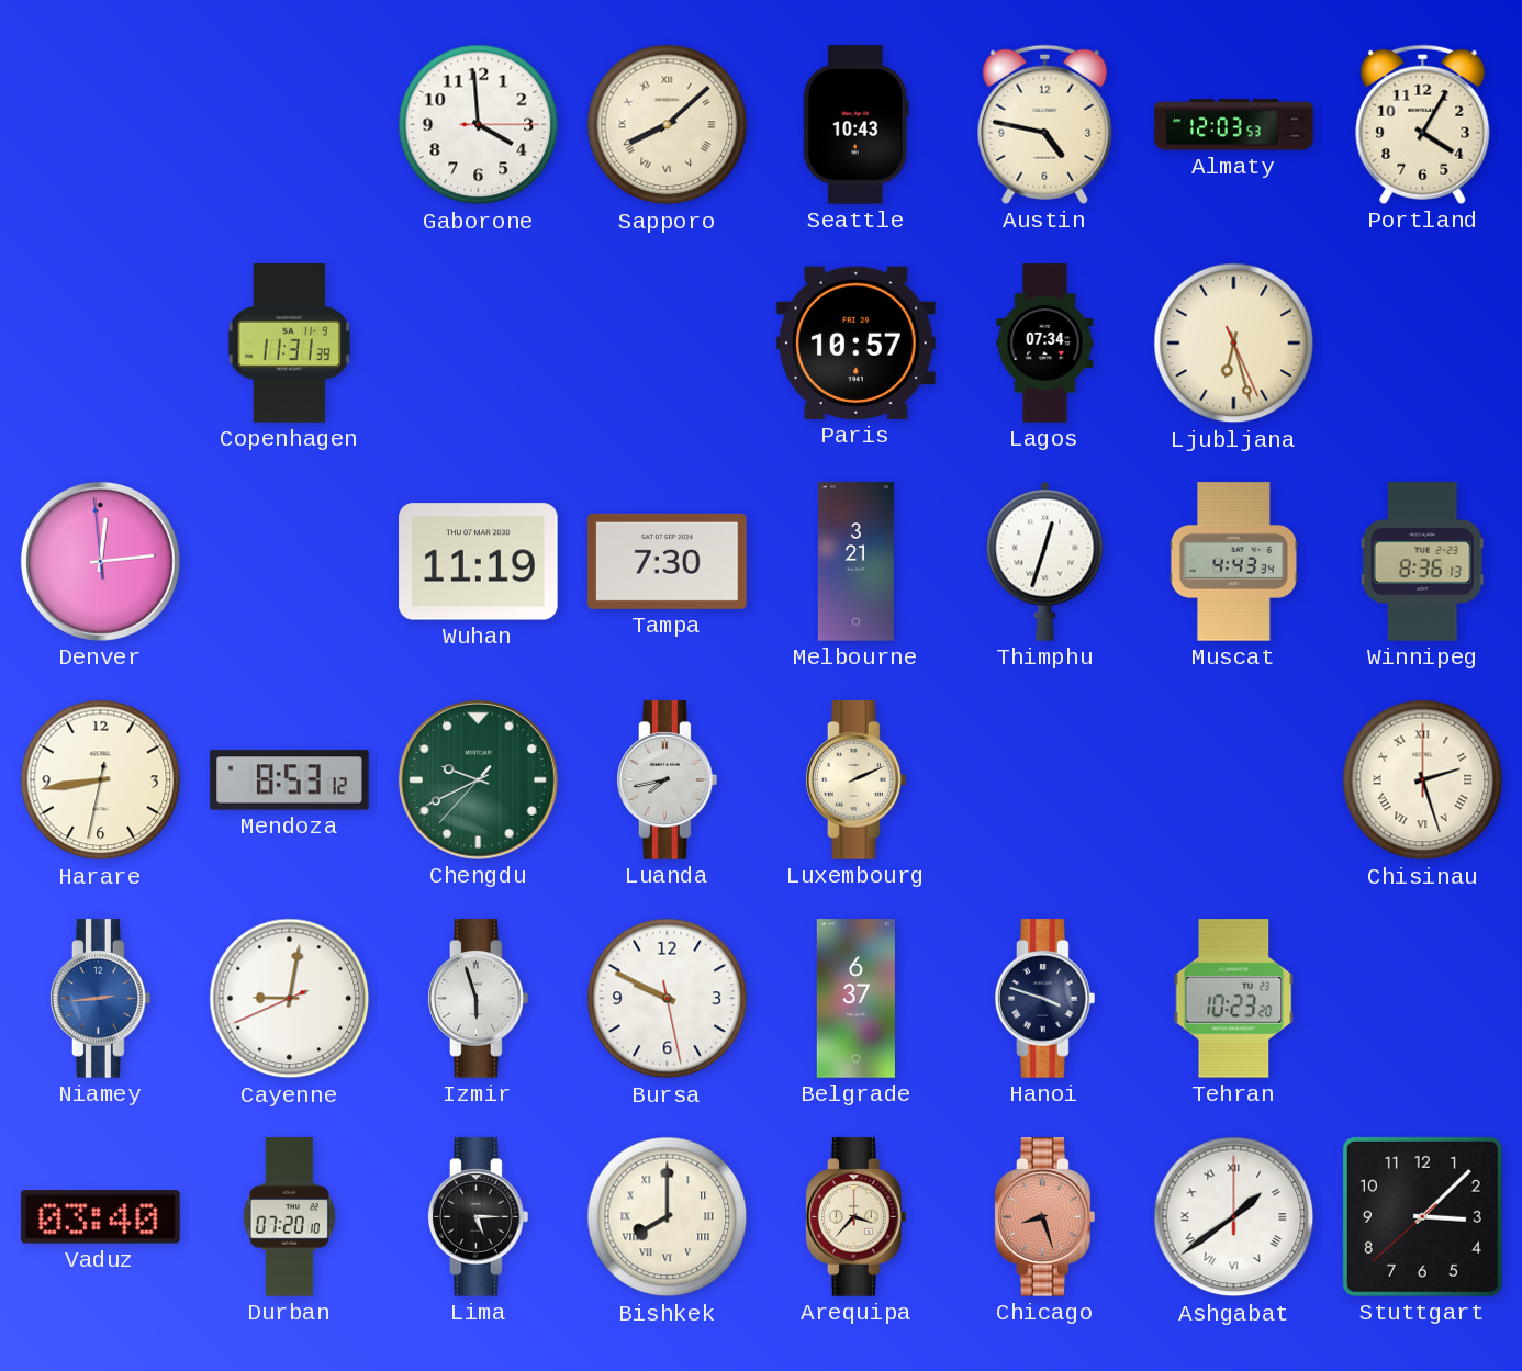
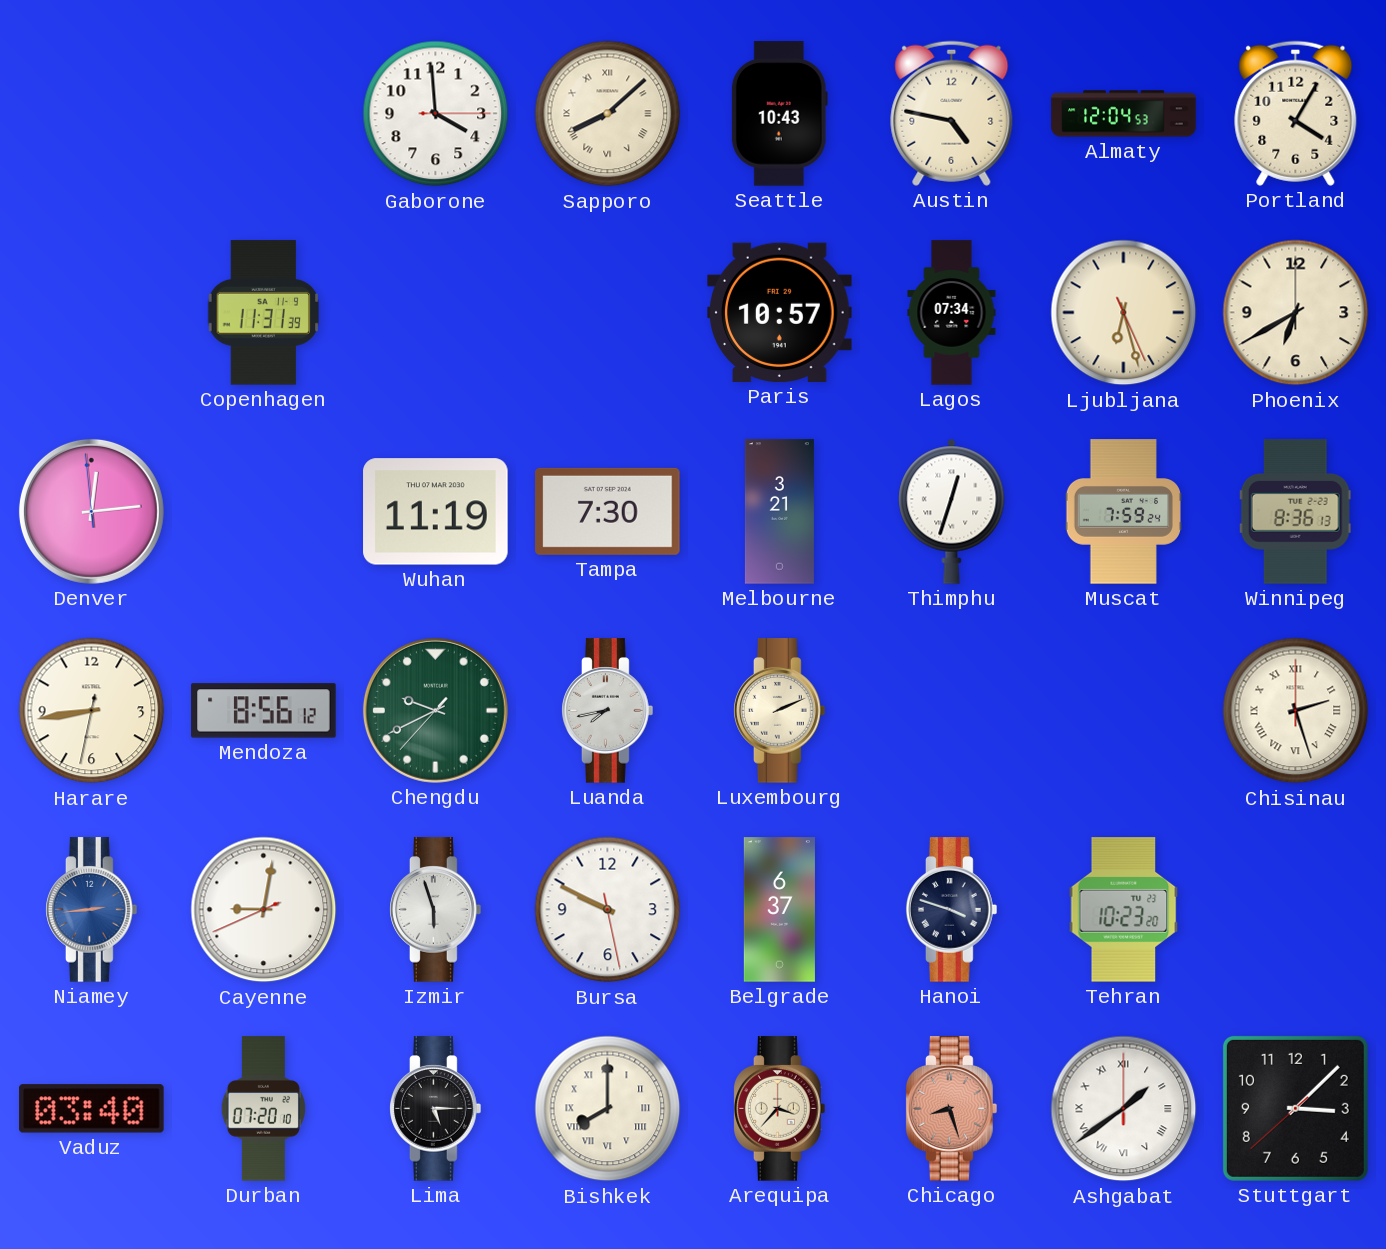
Almaty: 12:03 -> 12:04 (1124, 114)
Phoenix: none -> 6:40 (1296, 313)
Muscat: 4:43 -> 7:59 (1123, 512)
Mendoza: 8:53 -> 8:56 (264, 711)
